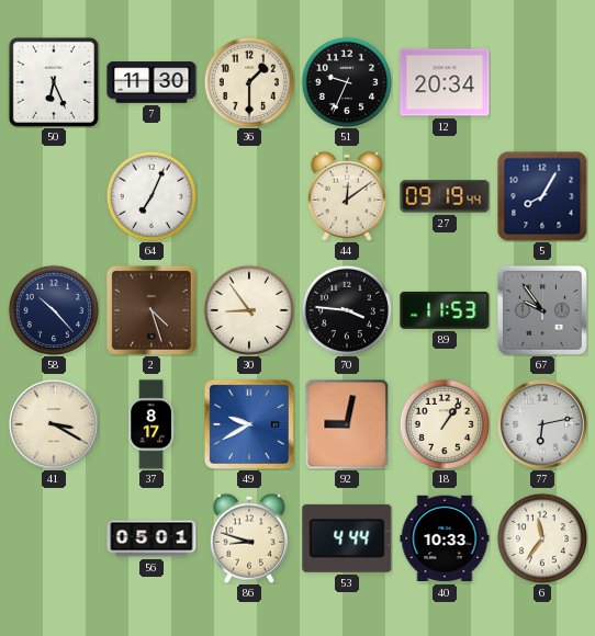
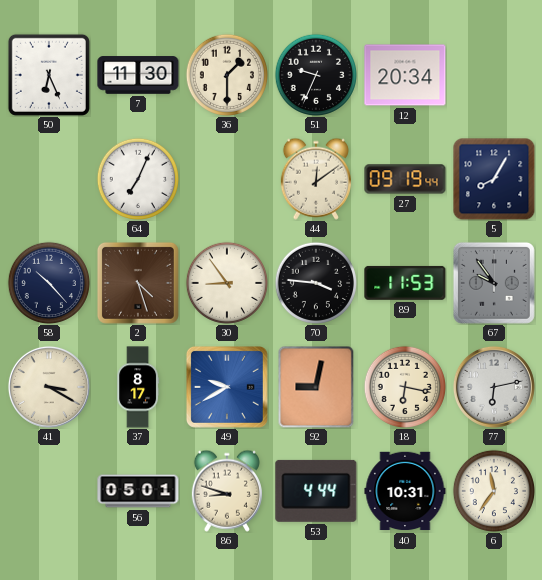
18: 1:06 -> 6:17 (405, 387)
40: 10:33 -> 10:31 (405, 491)
